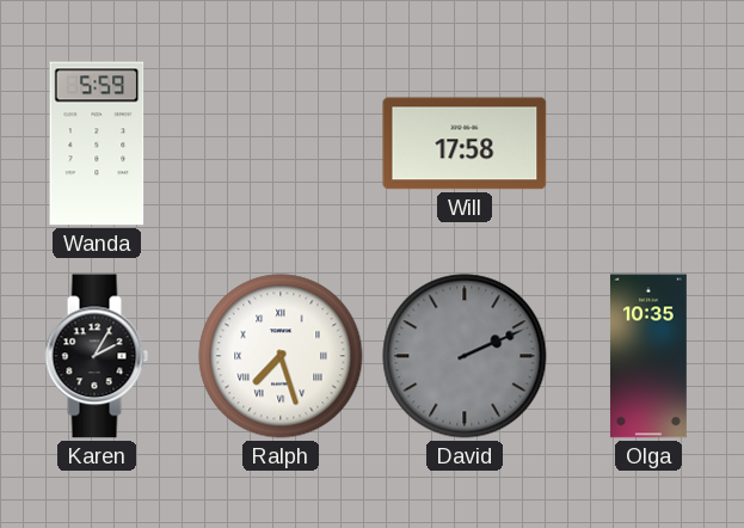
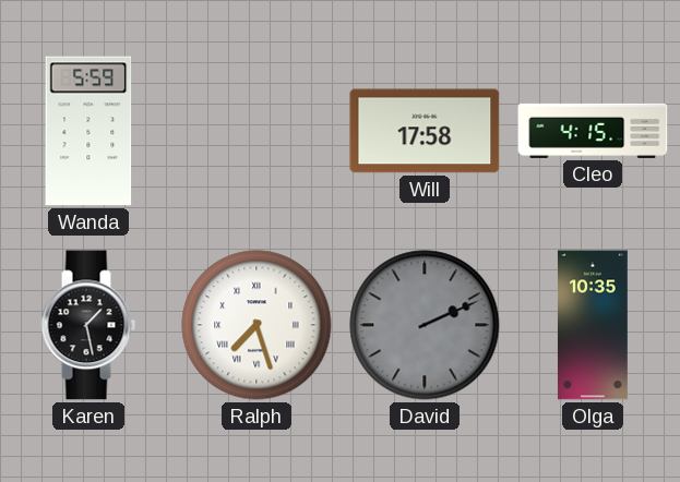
Cleo: none -> 4:15 (593, 131)
Karen: 2:05 -> 1:28 (88, 325)
